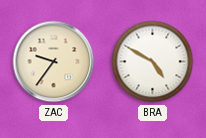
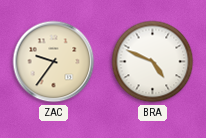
BRA: 4:50 -> 4:49 (153, 62)
